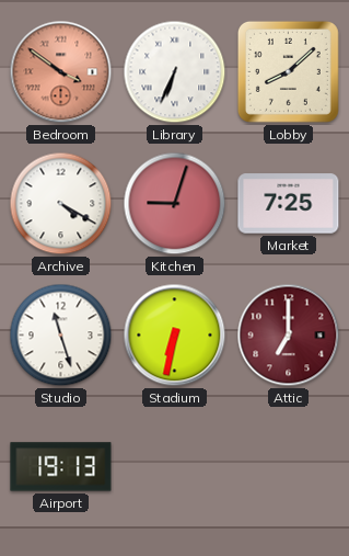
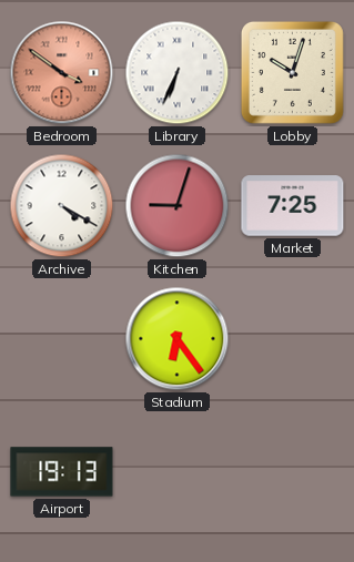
Lobby: 8:08 -> 10:03 (292, 72)
Studio: 11:27 -> none (61, 336)
Stadium: 6:32 -> 6:24 (178, 339)
Attic: 7:00 -> none (289, 336)
